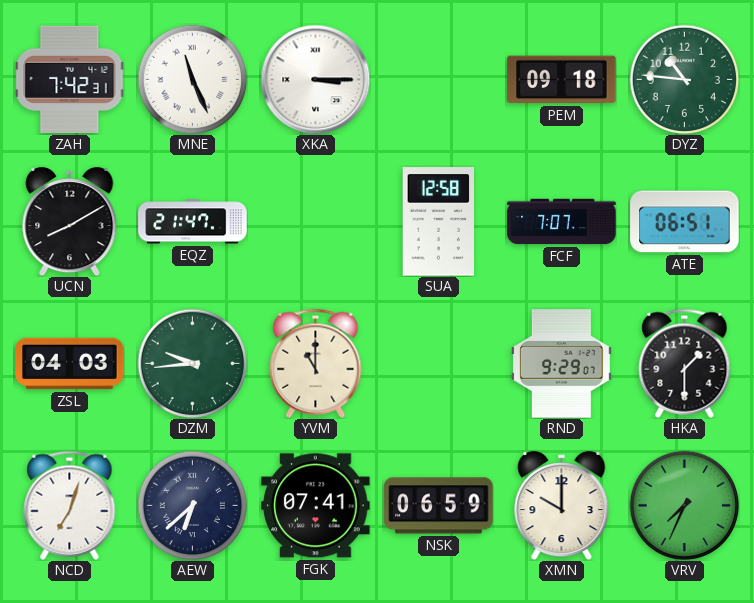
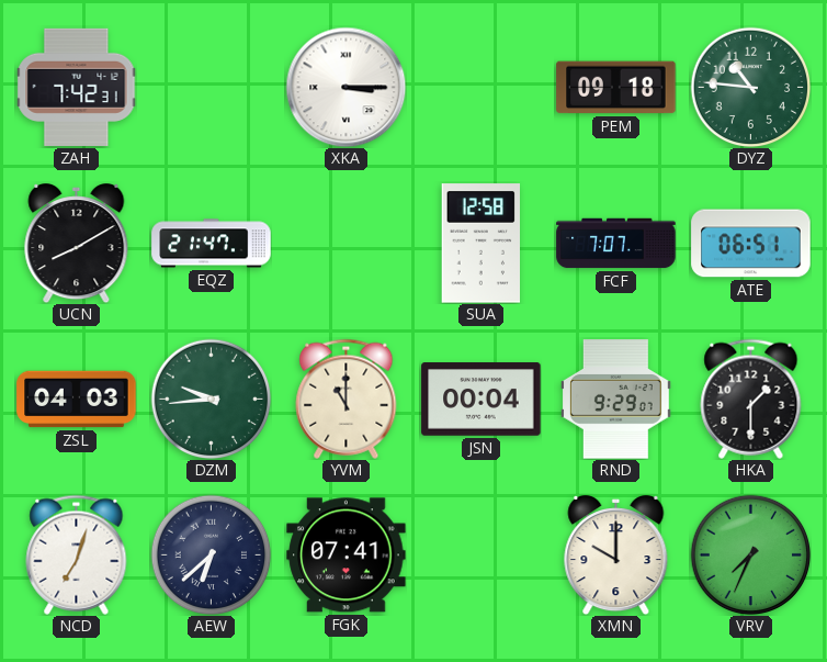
MNE: 11:26 -> none (192, 79)
JSN: none -> 00:04 (482, 400)
NSK: 06:59 -> none (439, 506)
